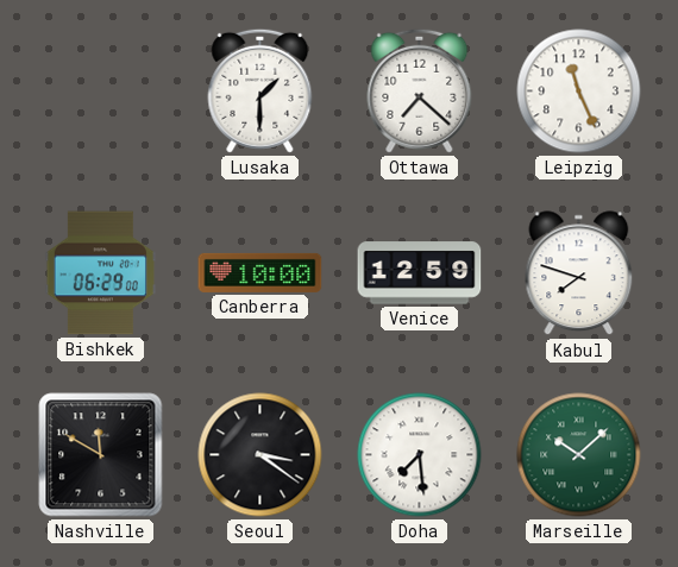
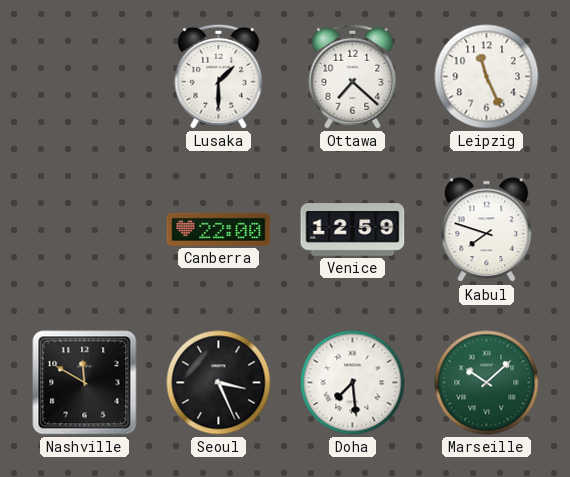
Bishkek: 06:29 -> none (100, 273)
Canberra: 10:00 -> 22:00 (219, 229)
Seoul: 3:21 -> 3:26 (219, 383)
